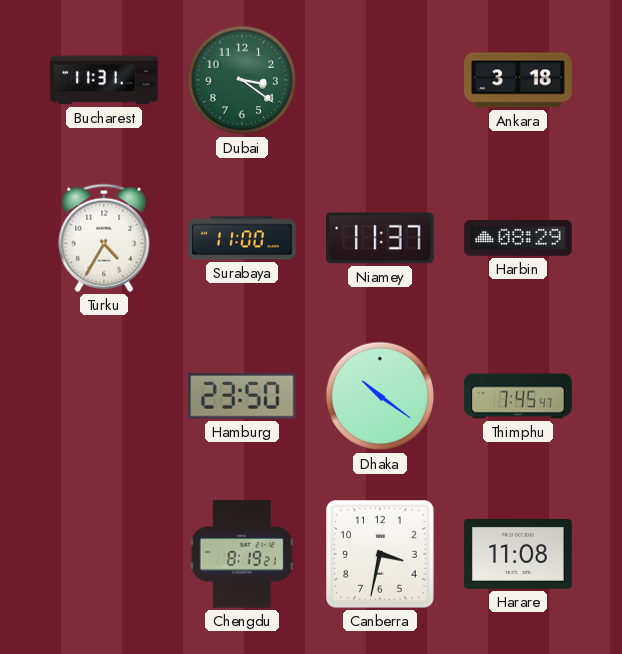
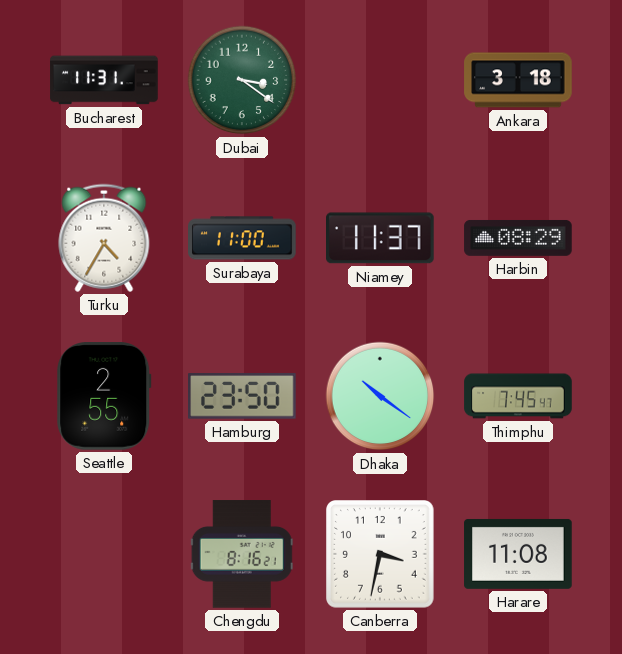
Seattle: none -> 2:55 (104, 396)
Chengdu: 8:19 -> 8:16 (242, 554)
